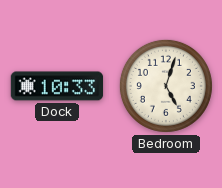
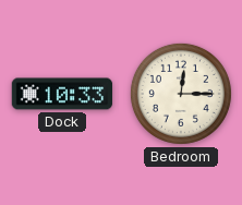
Bedroom: 5:03 -> 12:15 (181, 94)
